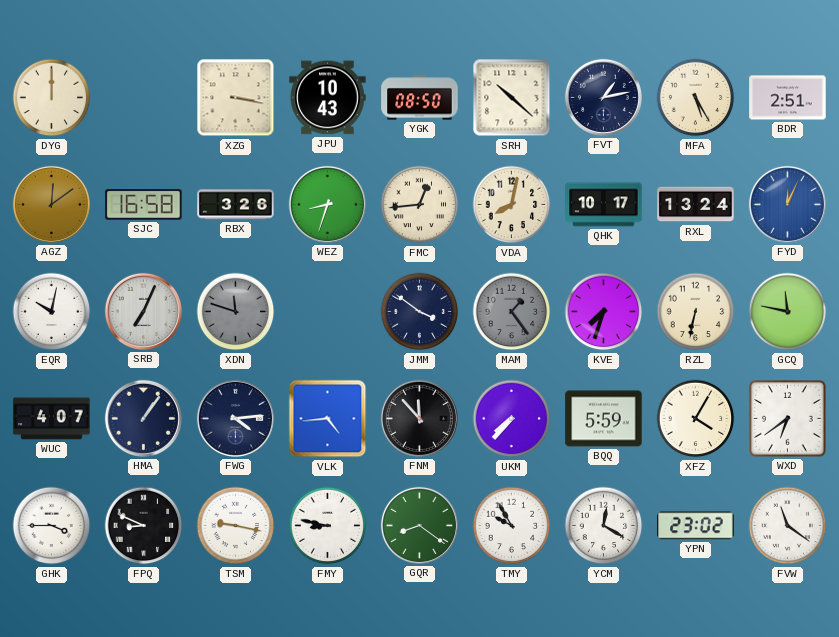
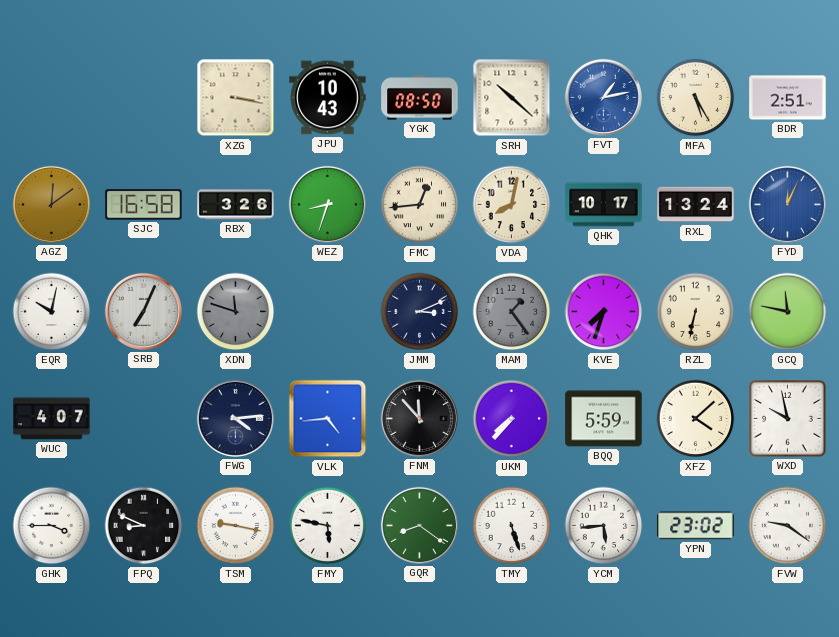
DYG: 12:00 -> none (52, 98)
FVT dial: navy -> blue (603, 97)
JMM: 3:51 -> 3:11 (420, 312)
HMA: 1:06 -> none (143, 418)
XFZ: 4:05 -> 4:08 (696, 419)
WXD: 6:39 -> 9:58 (788, 419)
FMY: 8:47 -> 5:47 (328, 526)
TMY: 9:55 -> 5:27 (512, 526)
YCM: 12:20 -> 5:44 (604, 526)
FVW: 11:21 -> 9:21 (788, 526)
